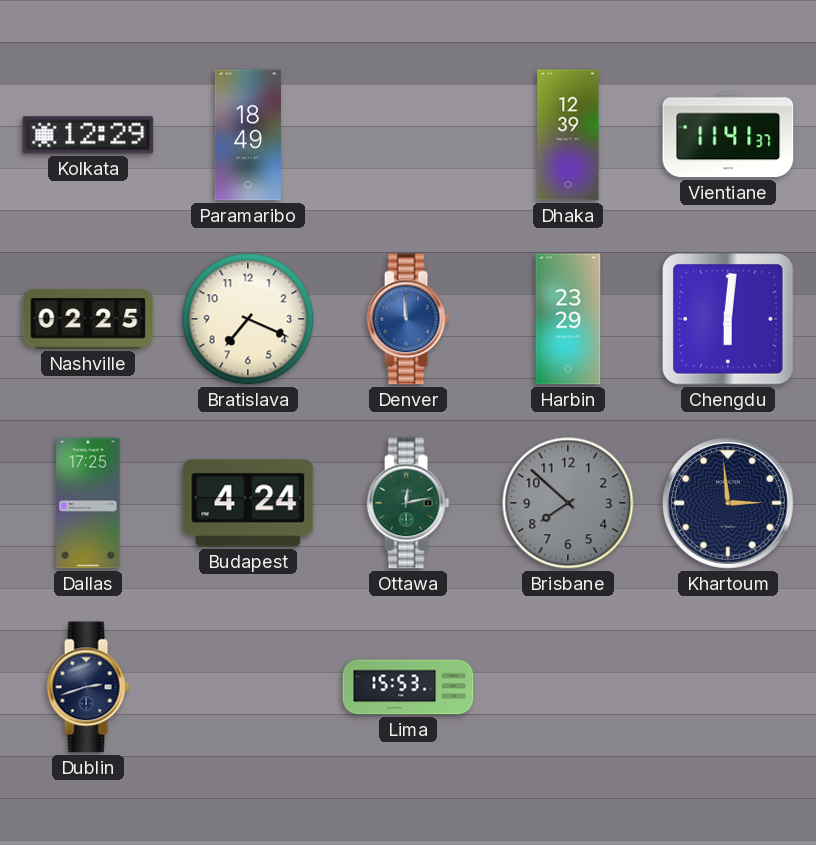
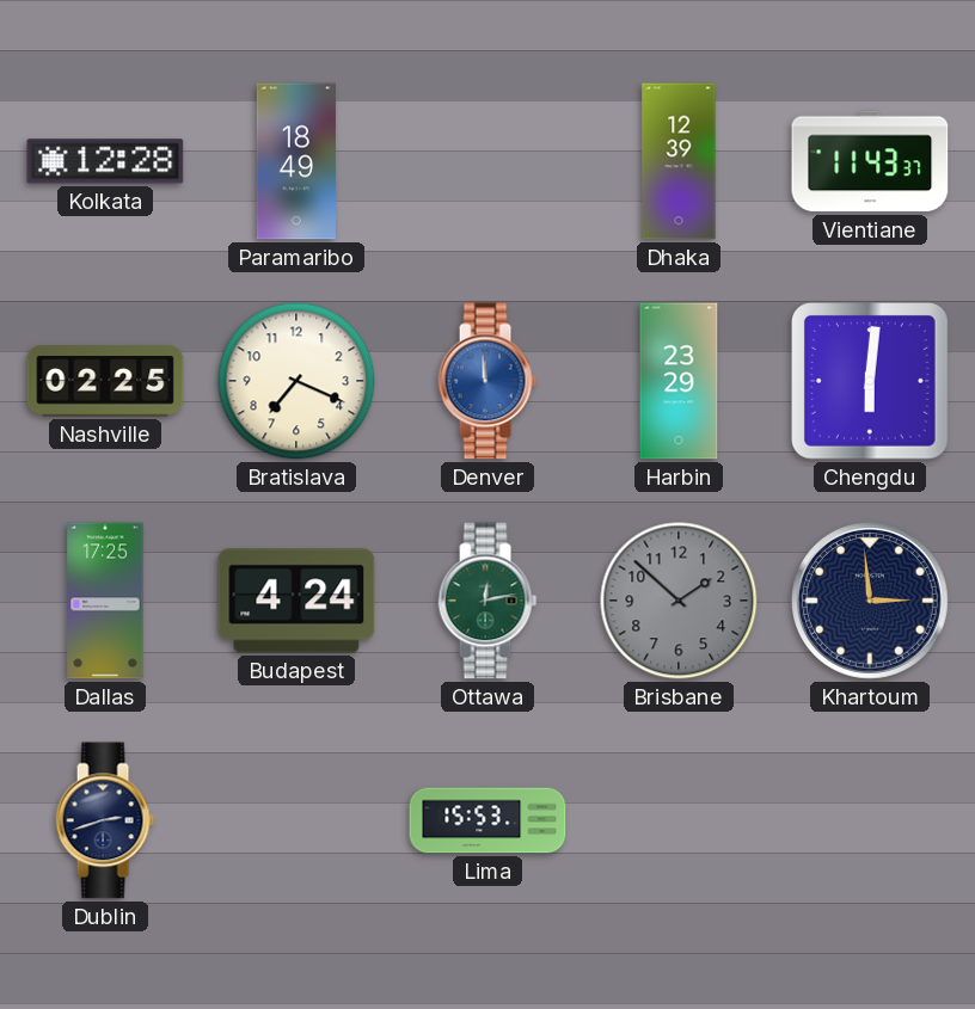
Kolkata: 12:29 -> 12:28 (105, 161)
Vientiane: 11:41 -> 11:43 (870, 161)
Brisbane: 7:52 -> 1:52 (679, 601)
